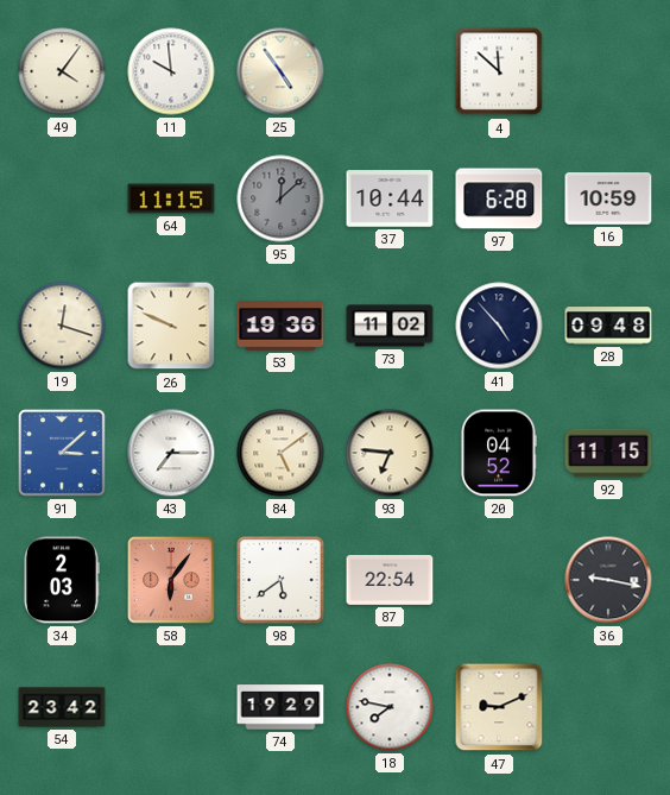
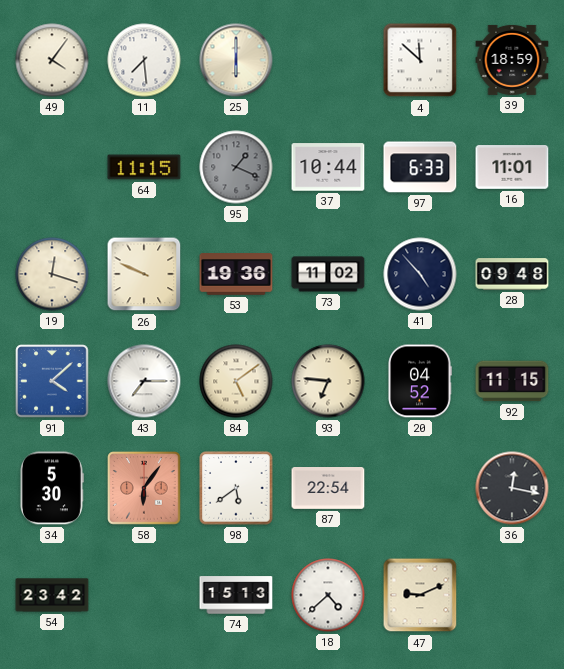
11: 9:59 -> 7:29 (144, 60)
25: 4:54 -> 6:00 (236, 60)
39: none -> 18:59 (512, 60)
95: 12:08 -> 1:19 (236, 167)
97: 6:28 -> 6:33 (420, 167)
16: 10:59 -> 11:01 (512, 167)
91: 3:08 -> 4:08 (52, 381)
34: 2:03 -> 5:30 (52, 488)
36: 9:17 -> 12:17 (512, 488)
74: 19:29 -> 15:13 (236, 595)
18: 7:47 -> 4:38 (328, 595)
